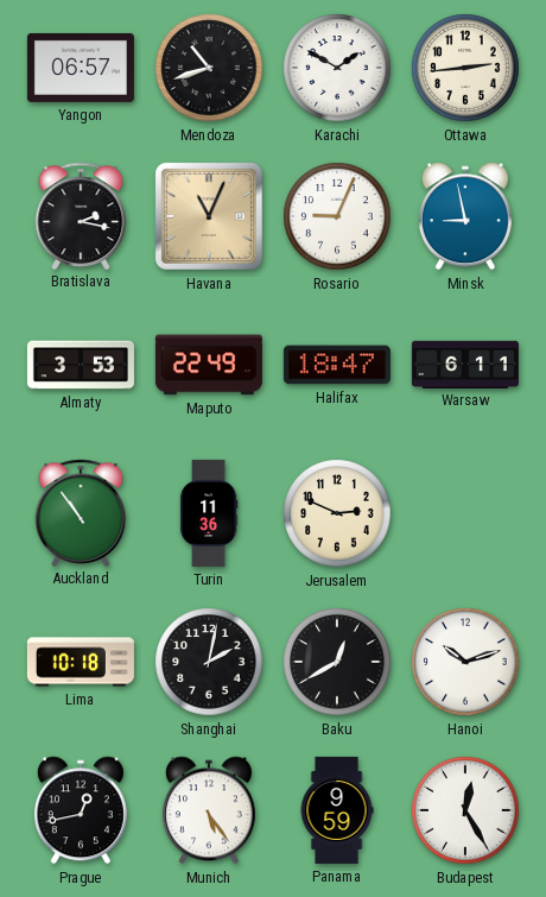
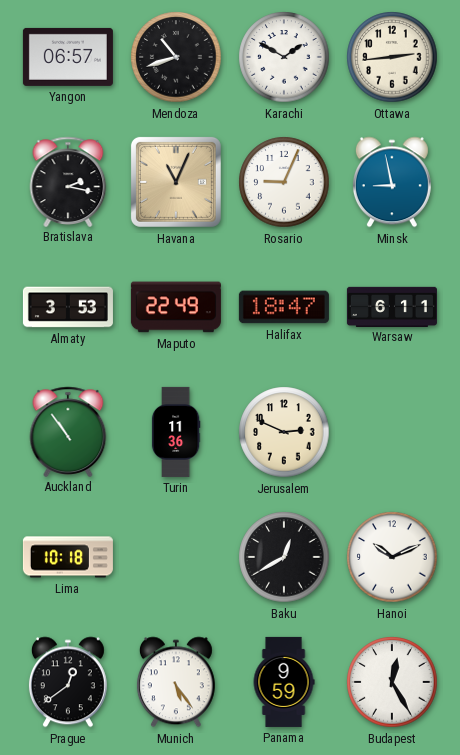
Shanghai: 2:02 -> none (209, 662)
Hanoi: 10:12 -> 10:11 (392, 557)
Prague: 12:43 -> 12:39 (68, 682)
